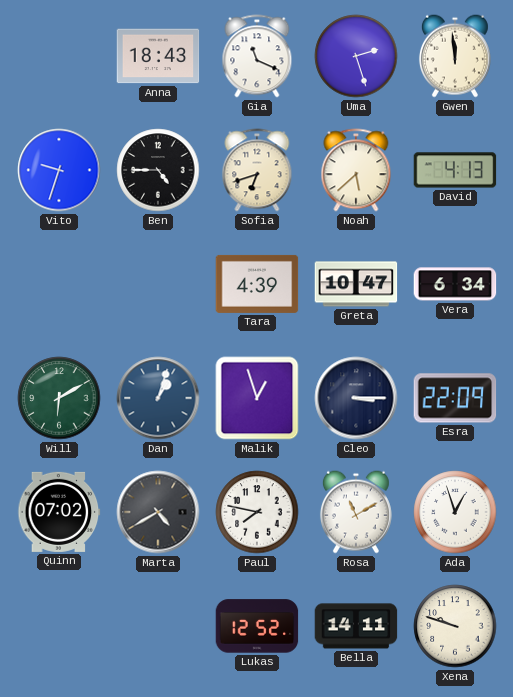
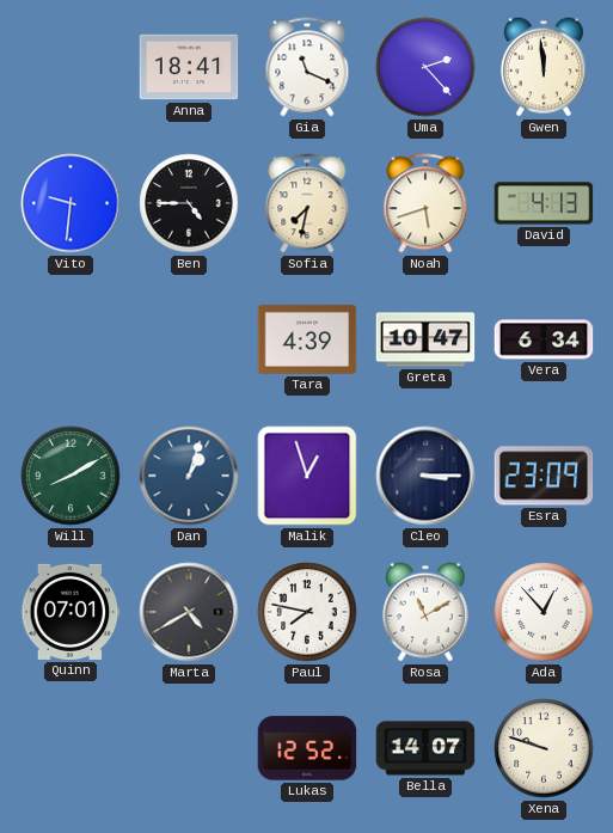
Anna: 18:43 -> 18:41 (189, 67)
Uma: 2:27 -> 2:23 (425, 67)
Vito: 9:33 -> 9:31 (71, 203)
Sofia: 6:42 -> 7:32 (307, 203)
Noah: 5:38 -> 5:42 (425, 203)
Will: 6:10 -> 8:10 (71, 476)
Esra: 22:09 -> 23:09 (544, 476)
Quinn: 07:02 -> 07:01 (71, 612)
Ada: 12:57 -> 12:53 (544, 612)
Bella: 14:11 -> 14:07 (425, 748)
